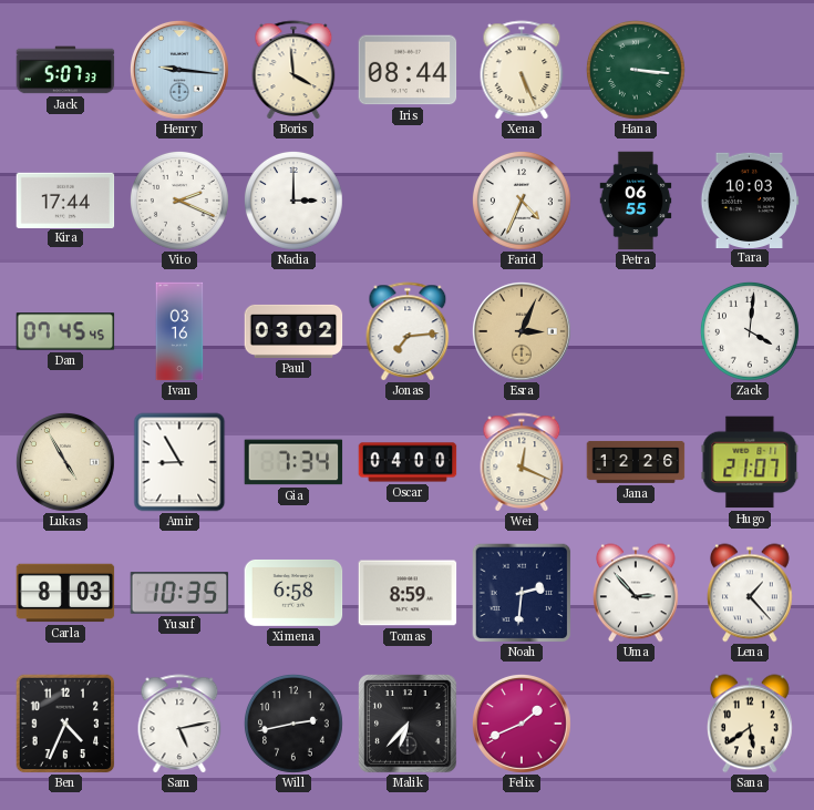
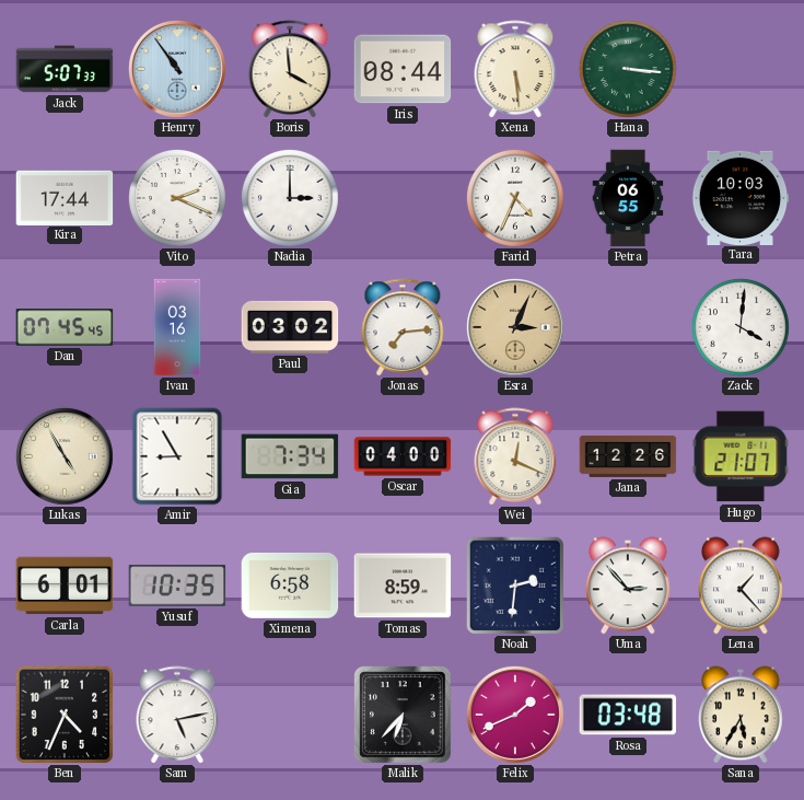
Henry: 9:16 -> 10:54 (178, 70)
Xena: 5:26 -> 5:29 (515, 69)
Carla: 8:03 -> 6:01 (65, 585)
Will: 2:43 -> none (293, 724)
Rosa: none -> 03:48 (628, 715)
Sana: 5:39 -> 5:35 (742, 715)
